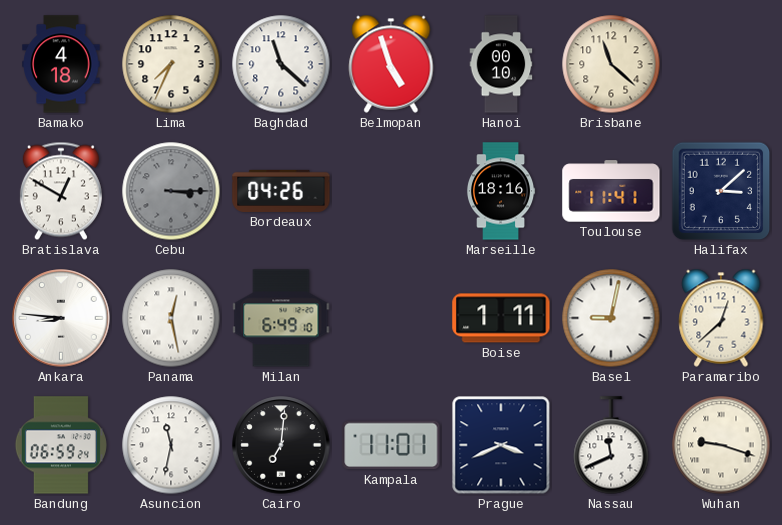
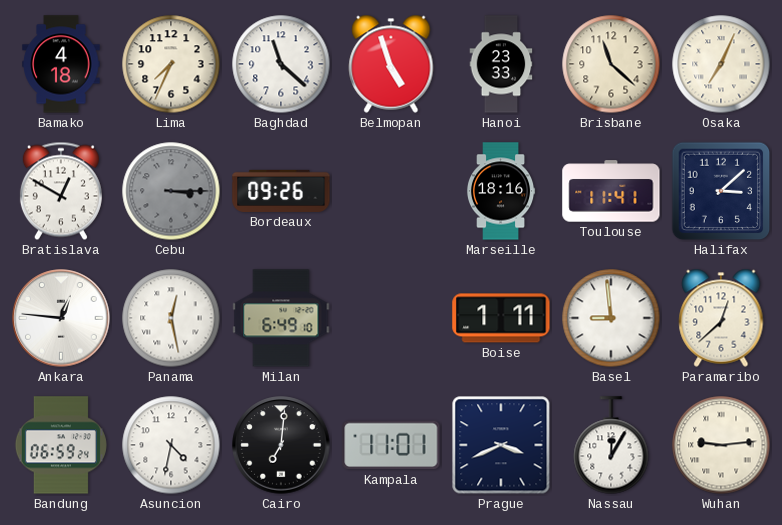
Hanoi: 00:10 -> 23:33 (501, 64)
Osaka: none -> 7:04 (721, 64)
Bordeaux: 04:26 -> 09:26 (281, 191)
Ankara: 8:46 -> 12:46 (61, 318)
Basel: 9:02 -> 8:59 (611, 318)
Asuncion: 11:32 -> 4:32 (171, 445)
Nassau: 11:41 -> 12:05 (611, 445)
Wuhan: 9:18 -> 9:14 (721, 445)
